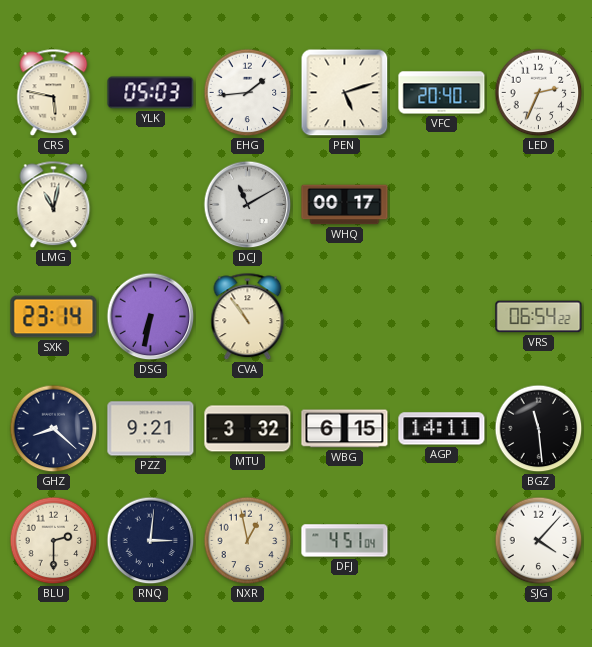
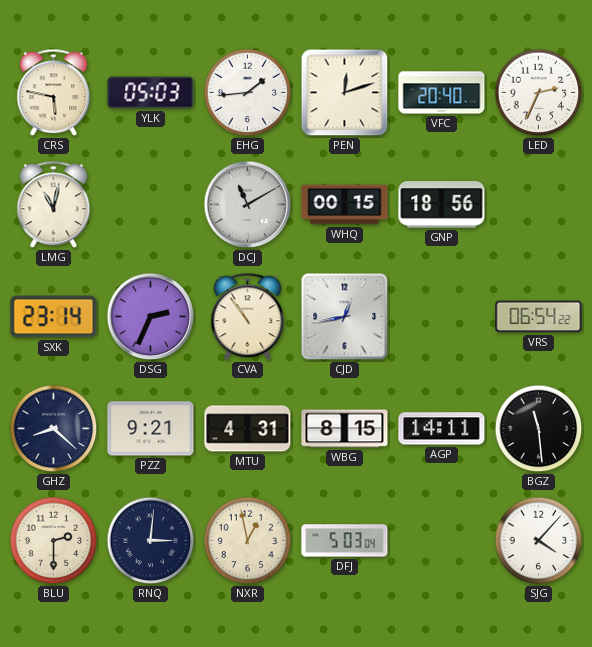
PEN: 5:12 -> 12:12 (345, 93)
WHQ: 00:17 -> 00:15 (345, 205)
GNP: none -> 18:56 (442, 205)
DSG: 6:32 -> 2:34 (151, 317)
CJD: none -> 12:43 (345, 317)
MTU: 3:32 -> 4:31 (248, 429)
WBG: 6:15 -> 8:15 (345, 429)
DFJ: 4:51 -> 5:03 (345, 541)
